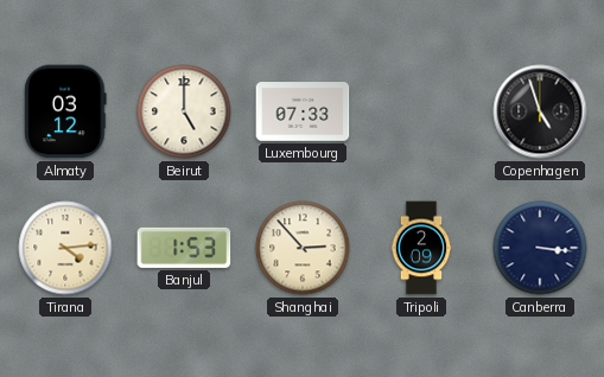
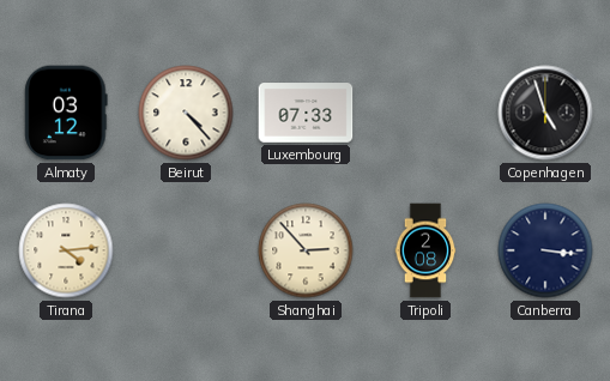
Beirut: 5:00 -> 4:23 (186, 113)
Banjul: 1:53 -> none (184, 248)
Tripoli: 2:09 -> 2:08 (425, 250)
